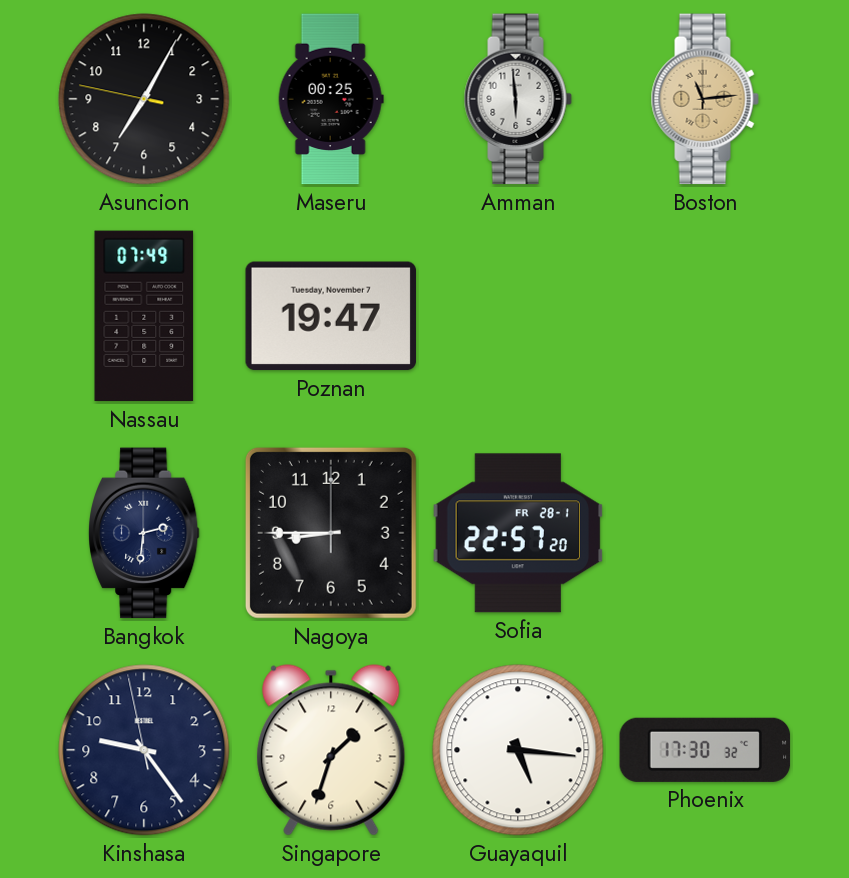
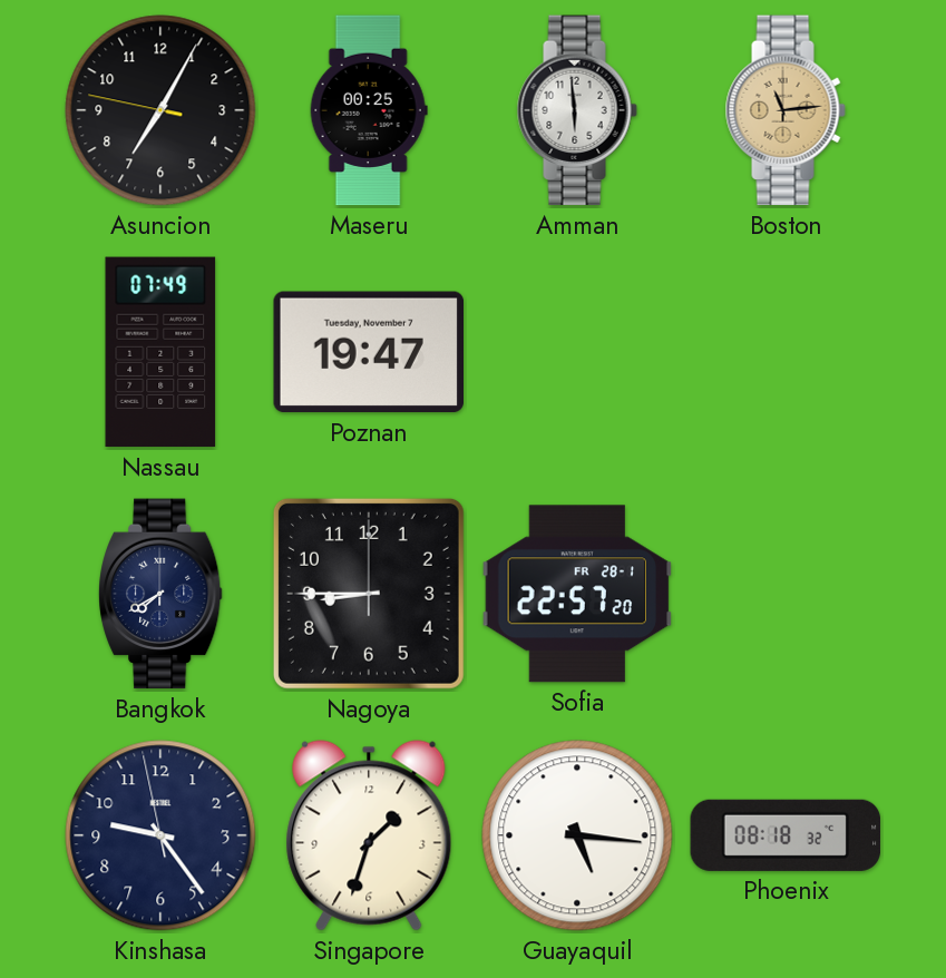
Bangkok: 2:31 -> 7:40 (160, 594)
Phoenix: 17:30 -> 08:18 (786, 835)
